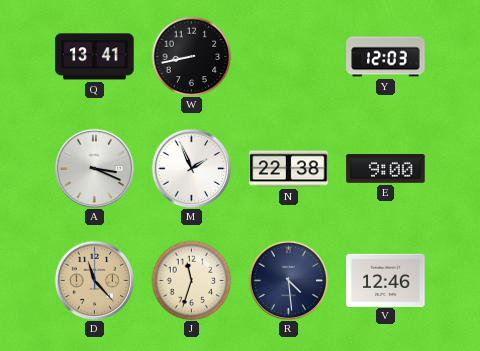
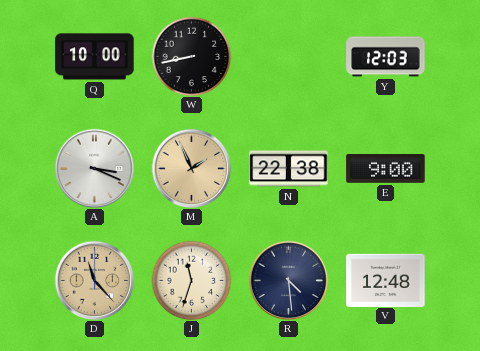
Q: 13:41 -> 10:00 (95, 57)
M dial: white -> champagne (191, 168)
V: 12:46 -> 12:48 (386, 280)
